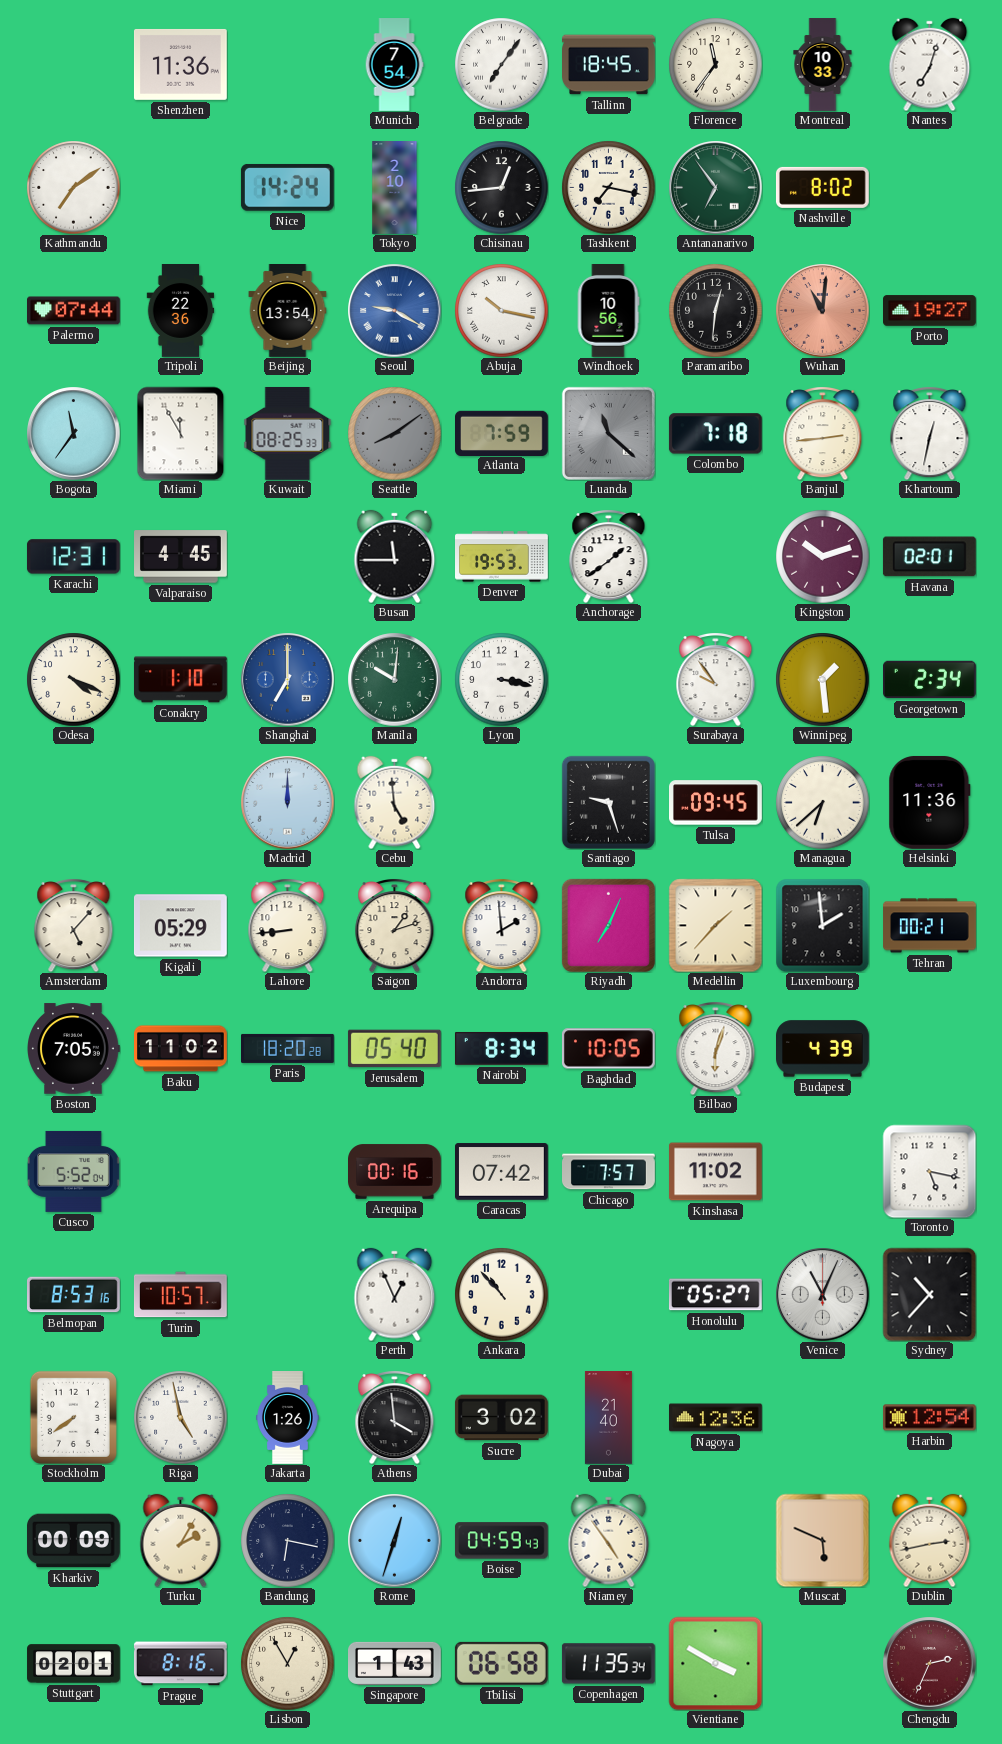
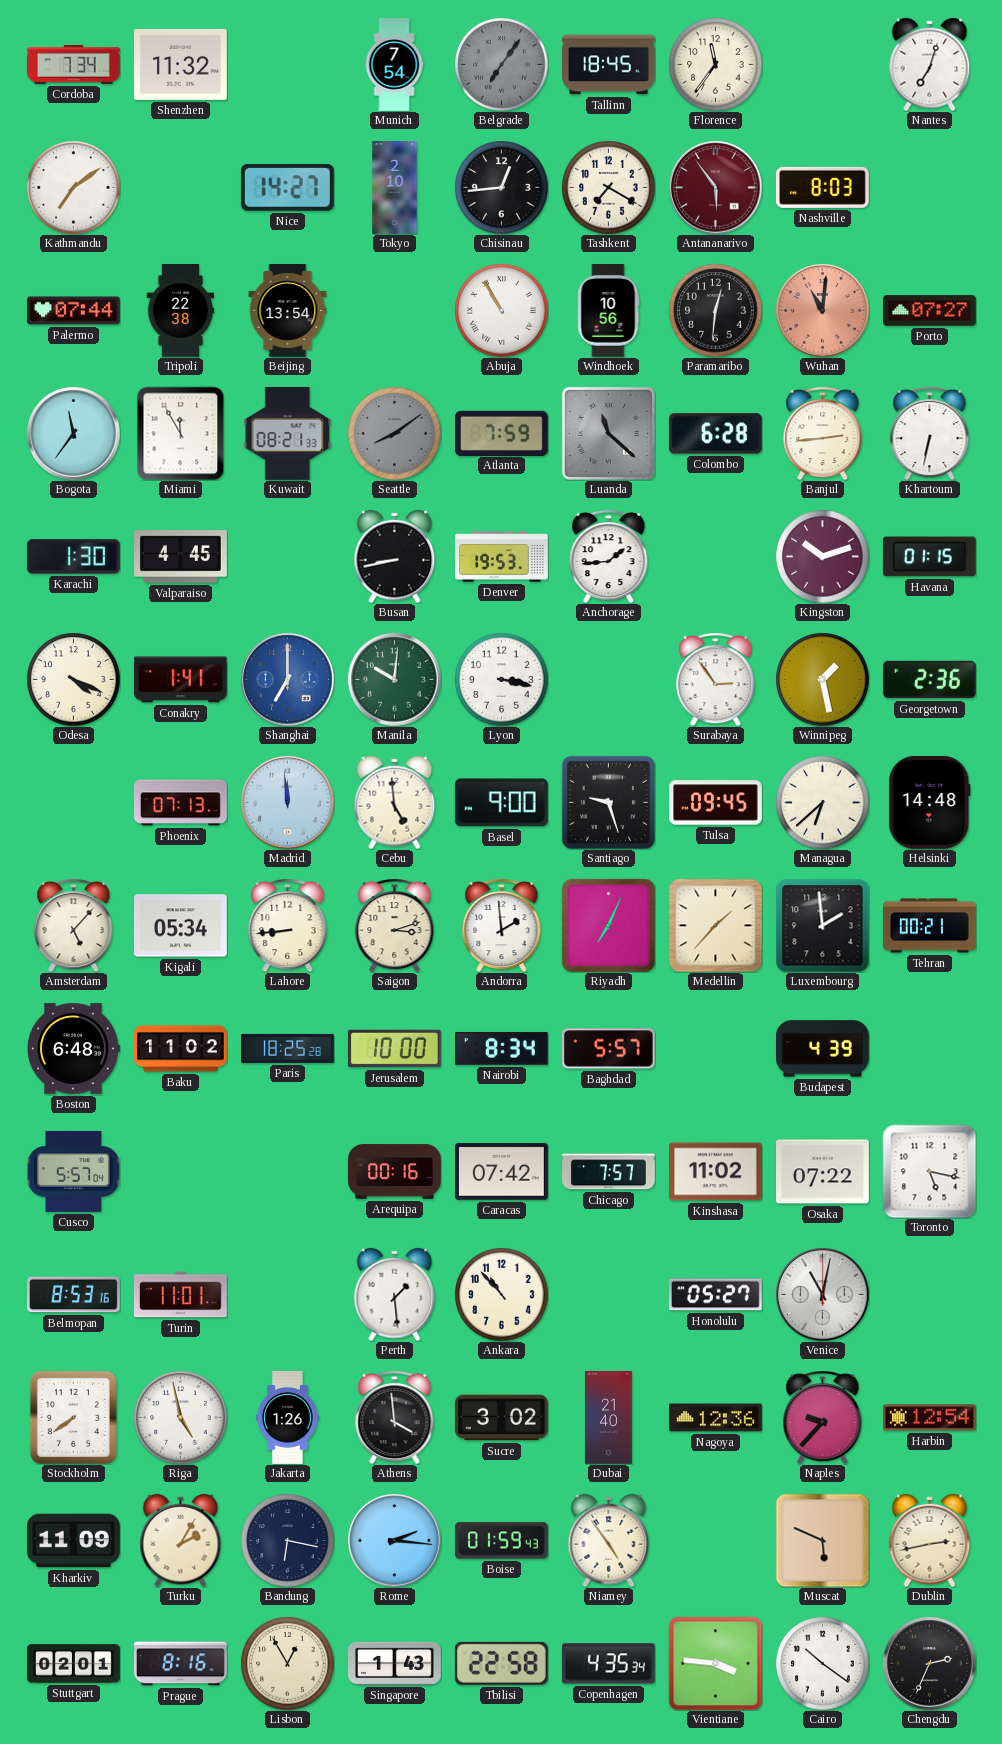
Cordoba: none -> 7:34 (74, 65)
Shenzhen: 11:36 -> 11:32 (180, 64)
Belgrade dial: white -> grey (501, 64)
Montreal: 10:33 -> none (823, 65)
Nice: 14:24 -> 14:27 (287, 187)
Tashkent: 7:17 -> 7:20 (608, 187)
Antananarivo: 6:54 -> 5:54 (715, 187)
Antananarivo dial: green -> burgundy (715, 187)
Nashville: 8:02 -> 8:03 (822, 187)
Tripoli: 22:36 -> 22:38 (181, 311)
Seoul: 9:20 -> none (394, 310)
Abuja: 10:17 -> 10:55 (501, 310)
Porto: 19:27 -> 07:27 (930, 311)
Kuwait: 08:25 -> 08:21 (288, 433)
Colombo: 7:18 -> 6:28 (715, 434)
Khartoum: 12:32 -> 6:32 (930, 434)
Karachi: 12:31 -> 1:30 (73, 557)
Busan: 11:45 -> 8:43 (395, 556)
Anchorage: 1:39 -> 1:44 (609, 557)
Havana: 02:01 -> 01:15 (929, 557)
Conakry: 1:10 -> 1:41 (180, 680)
Surabaya: 9:54 -> 2:54 (716, 680)
Winnipeg: 1:29 -> 1:28 (822, 679)
Georgetown: 2:34 -> 2:36 (930, 680)
Phoenix: none -> 07:13 (181, 803)
Madrid: 12:00 -> 11:59 (287, 802)
Basel: none -> 9:00 (501, 803)
Helsinki: 11:36 -> 14:48 (930, 802)
Kigali: 05:29 -> 05:34 (180, 926)
Saigon: 1:12 -> 3:12 (395, 926)
Boston: 7:05 -> 6:48 (73, 1049)
Paris: 18:20 -> 18:25 (288, 1048)
Jerusalem: 05:40 -> 10:00 (394, 1049)
Baghdad: 10:05 -> 5:57 (608, 1049)
Bilbao: 6:03 -> none (716, 1049)
Cusco: 5:52 -> 5:57 (73, 1171)
Osaka: none -> 07:22 (823, 1172)
Turin: 10:57 -> 11:01 (180, 1295)
Perth: 12:56 -> 1:29 (395, 1294)
Venice: 11:04 -> 11:02 (822, 1294)
Sydney: 10:37 -> none (929, 1294)
Naples: none -> 9:37 (823, 1418)
Kharkiv: 00:09 -> 11:09 (74, 1541)
Rome: 12:33 -> 2:16 (394, 1540)
Boise: 04:59 -> 01:59 (501, 1541)
Tbilisi: 06:58 -> 22:58 (501, 1663)
Copenhagen: 11:35 -> 4:35 (608, 1664)
Vientiane: 3:50 -> 3:46 (715, 1663)
Cairo: none -> 10:21 (822, 1663)
Chengdu dial: burgundy -> black (929, 1663)
